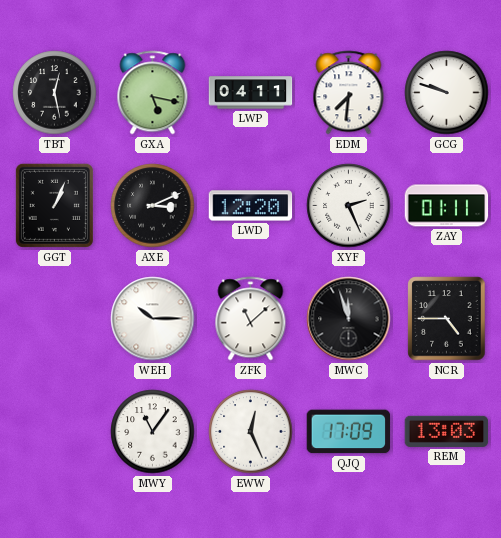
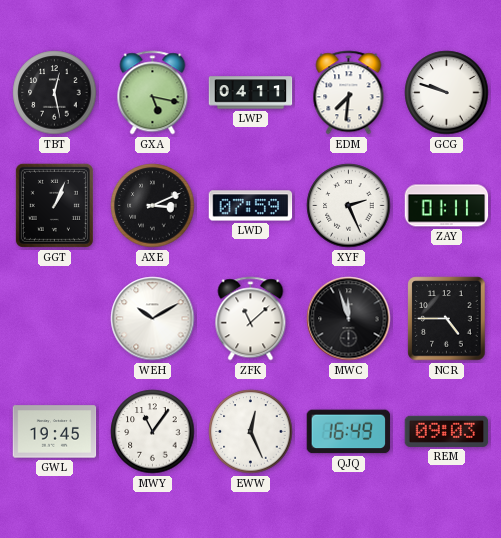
LWD: 12:20 -> 07:59 (251, 206)
WEH: 10:15 -> 10:10 (153, 319)
GWL: none -> 19:45 (55, 432)
QJQ: 17:09 -> 16:49 (349, 432)
REM: 13:03 -> 09:03 (447, 431)
